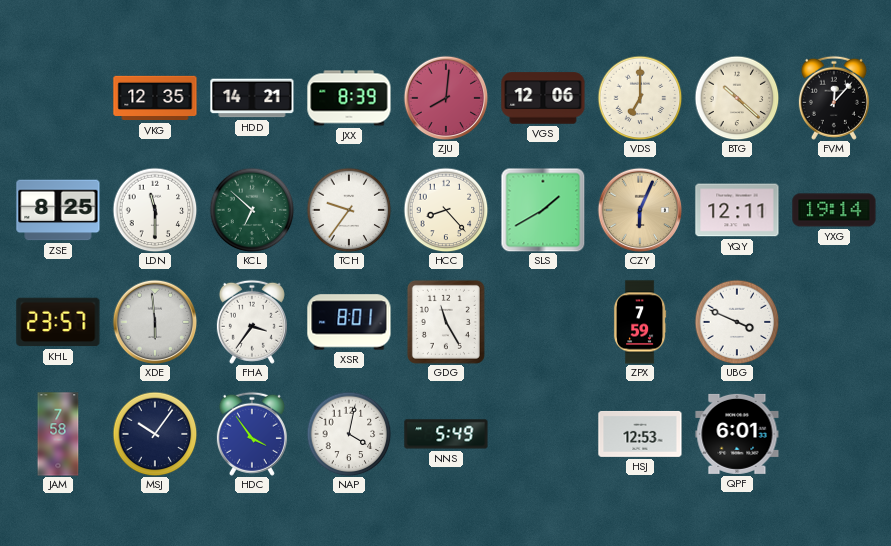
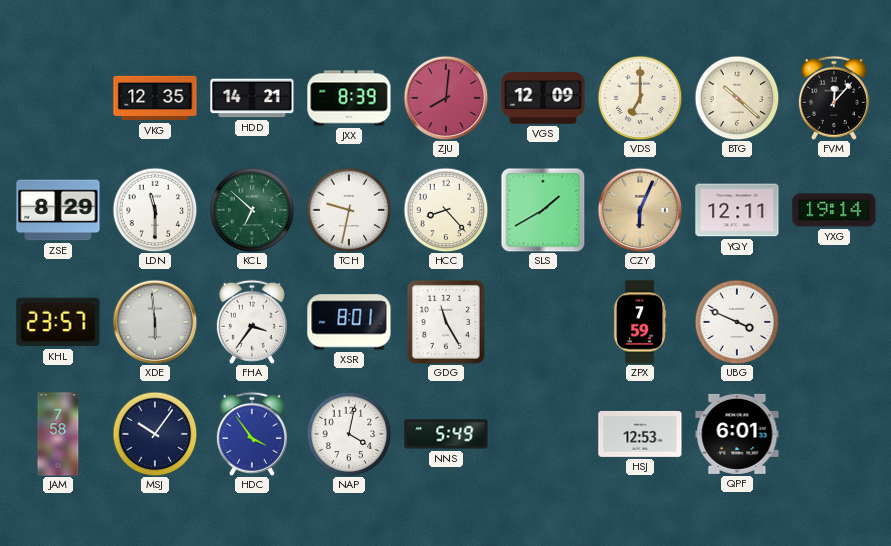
VGS: 12:06 -> 12:09 (543, 98)
ZSE: 8:25 -> 8:29 (58, 210)
TCH: 9:36 -> 9:32 (349, 210)
